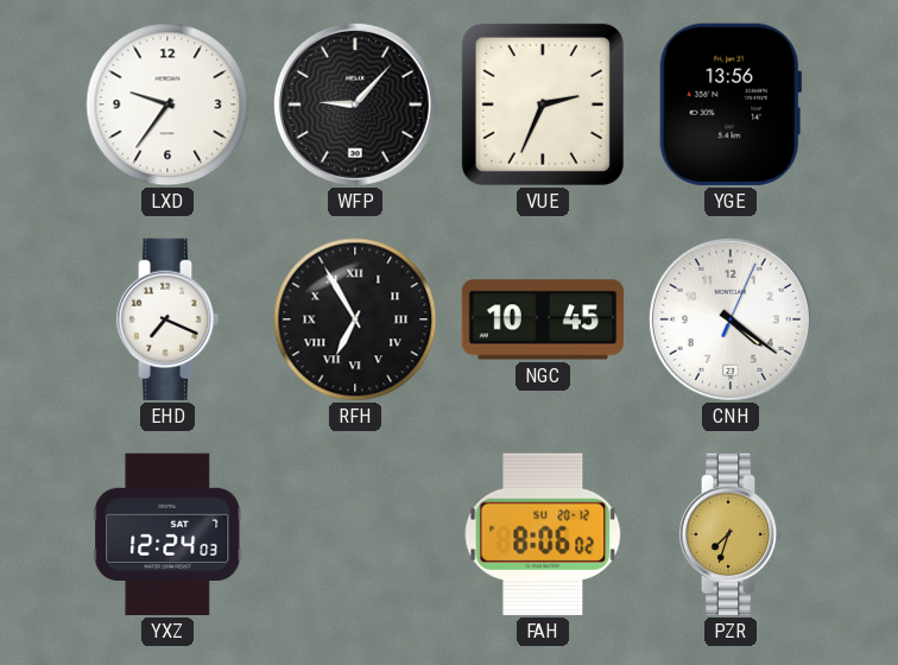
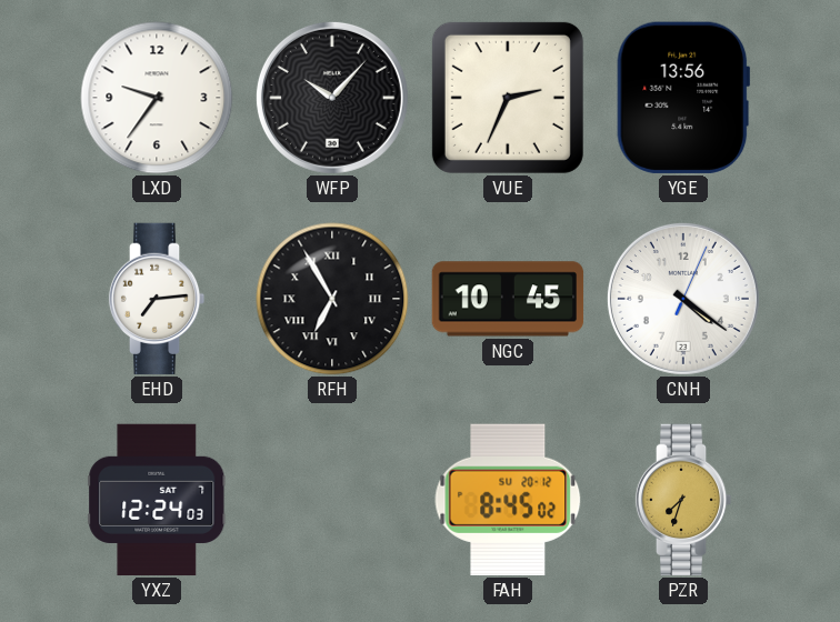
WFP: 9:07 -> 10:07 (332, 98)
EHD: 7:19 -> 7:14 (157, 299)
FAH: 8:06 -> 8:45 (508, 500)
